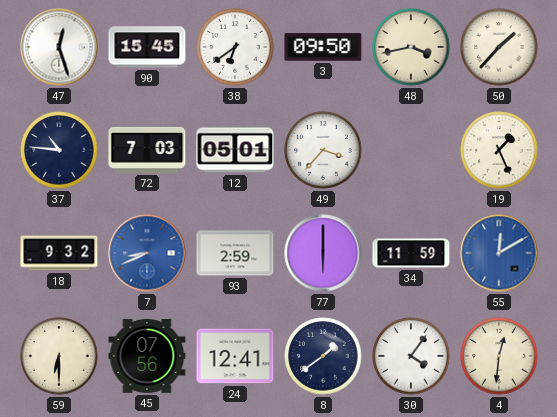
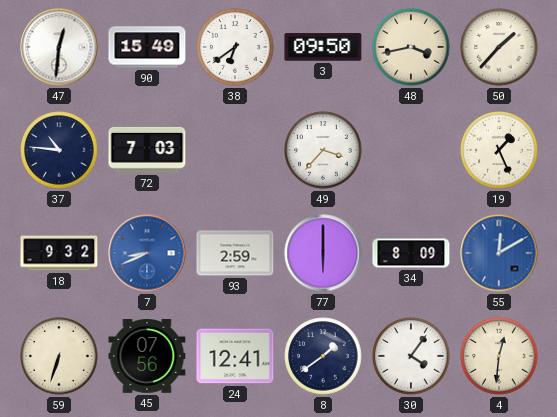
47: 12:27 -> 12:31 (59, 47)
90: 15:45 -> 15:49 (147, 47)
12: 05:01 -> none (235, 150)
34: 11:59 -> 8:09 (411, 253)
59: 6:30 -> 6:33 (59, 356)
